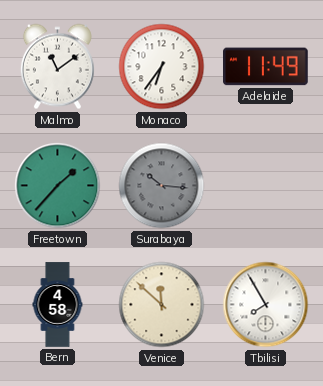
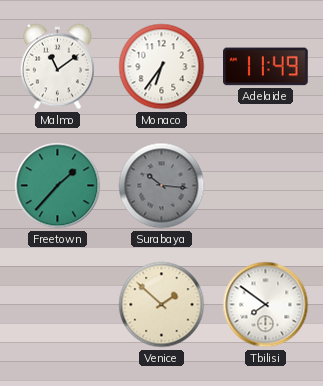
Bern: 4:58 -> none (58, 305)
Venice: 11:52 -> 1:52 (162, 305)
Tbilisi: 7:55 -> 7:51 (266, 305)
